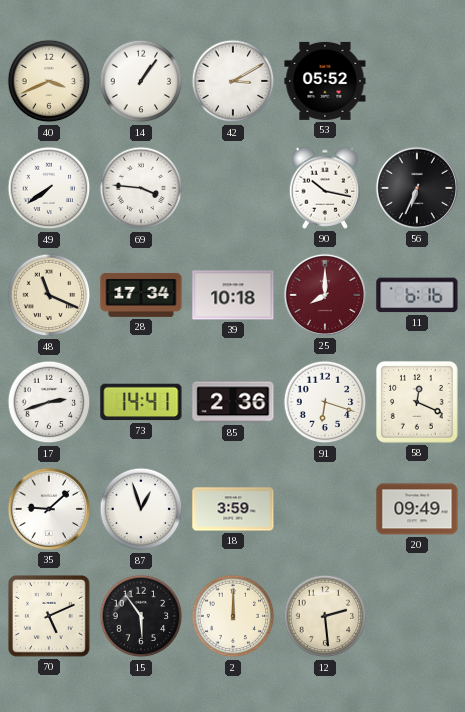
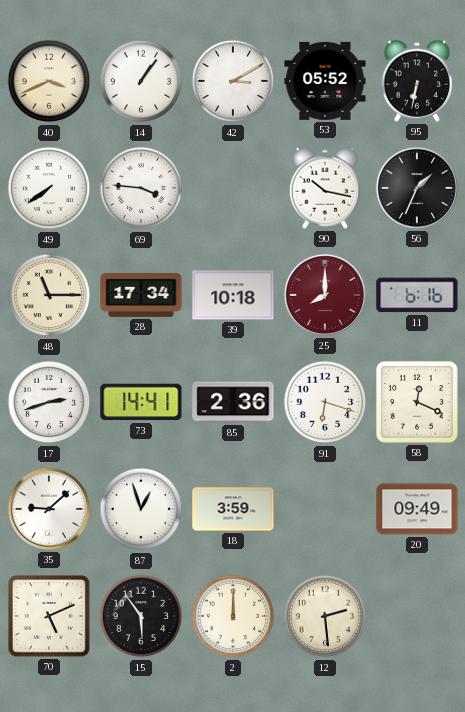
95: none -> 6:32 (417, 81)
56: 6:34 -> 1:34 (417, 188)
48: 11:19 -> 11:15 (49, 295)
